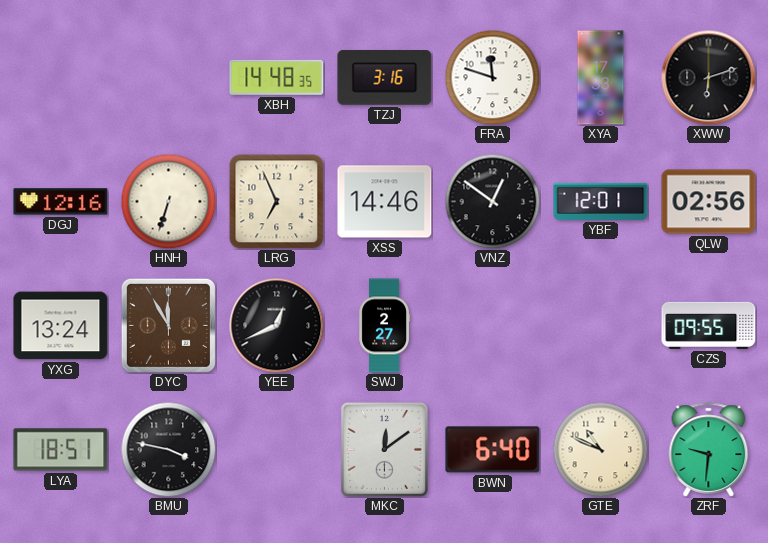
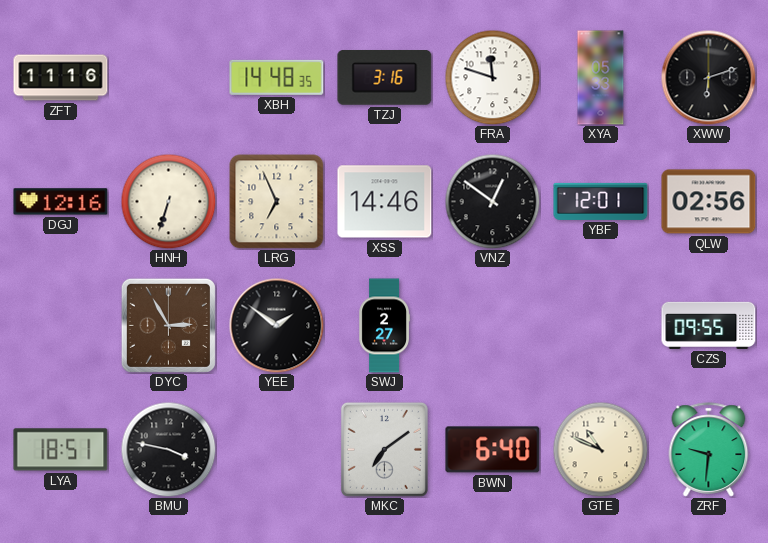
ZFT: none -> 11:16 (61, 78)
XYA: 17:33 -> 05:33 (601, 78)
YXG: 13:24 -> none (61, 326)
DYC: 11:55 -> 2:55 (168, 325)
YEE: 12:41 -> 1:51 (276, 325)
MKC: 12:09 -> 7:09 (384, 449)
